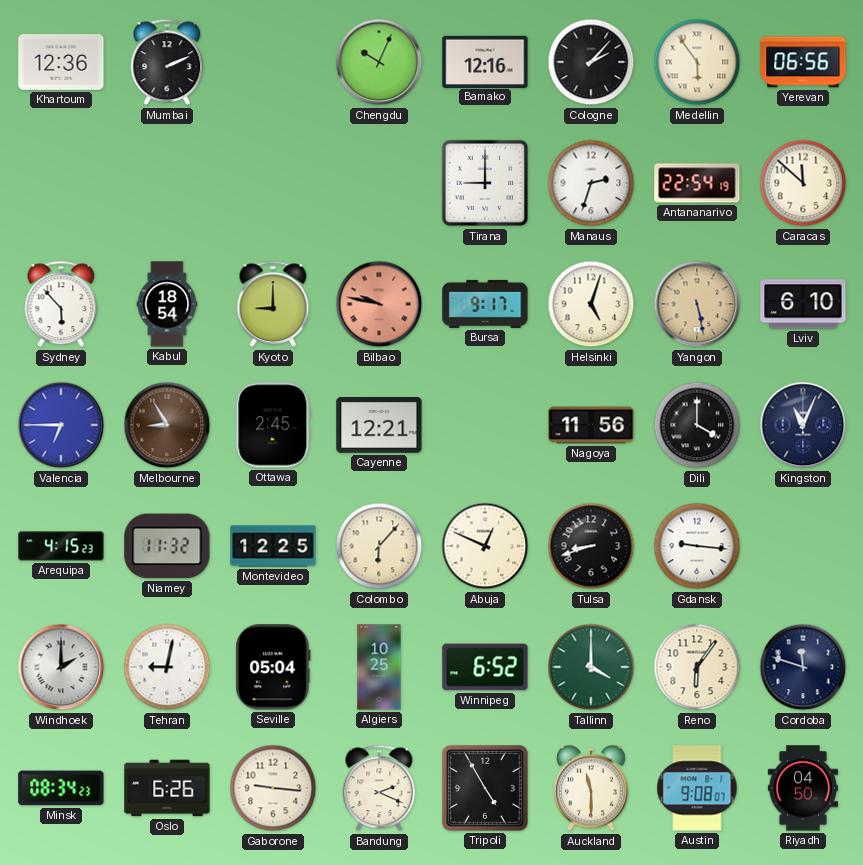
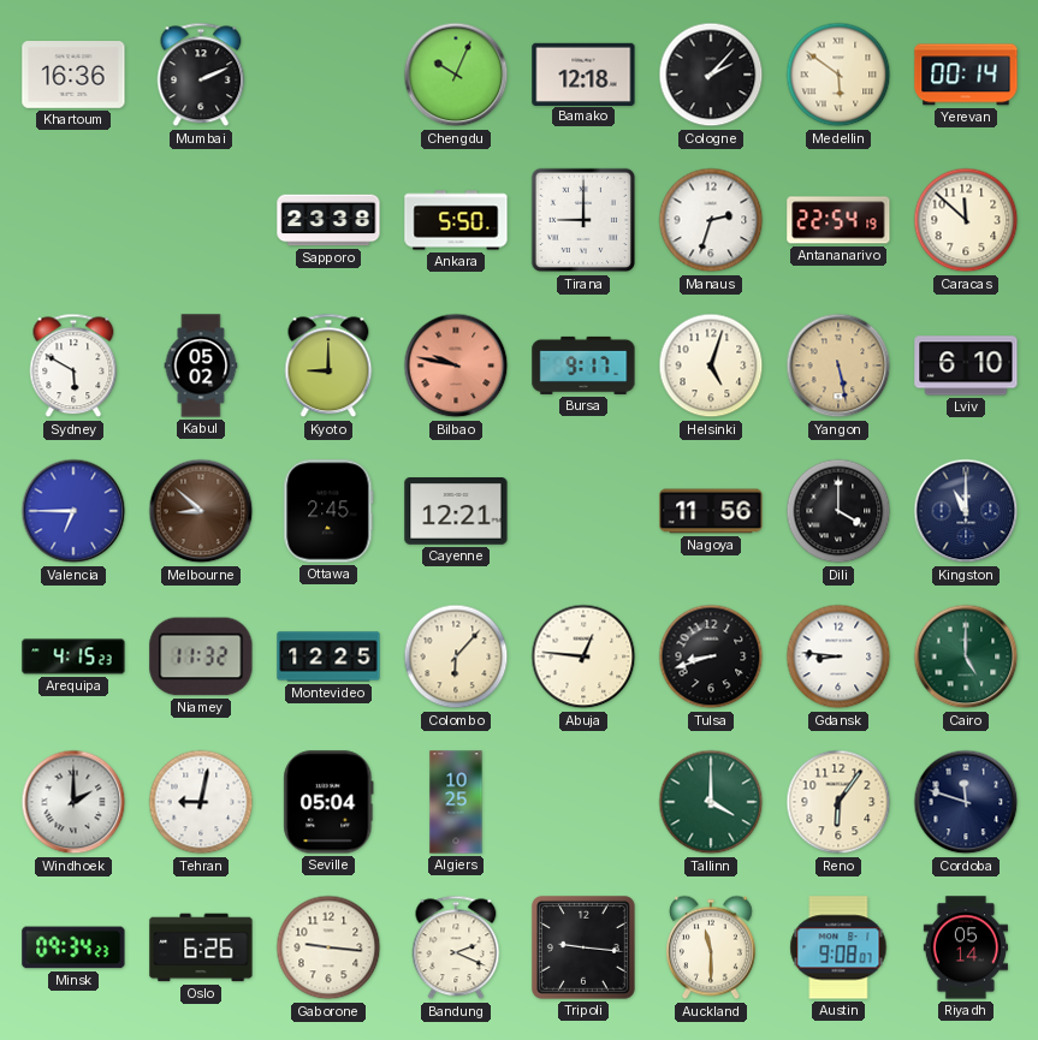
Khartoum: 12:36 -> 16:36 (73, 76)
Bamako: 12:16 -> 12:18 (583, 73)
Medellin: 5:54 -> 5:51 (838, 75)
Yerevan: 06:56 -> 00:14 (966, 75)
Sapporo: none -> 23:38 (328, 220)
Ankara: none -> 5:50 (456, 220)
Sydney: 5:53 -> 5:50 (73, 366)
Kabul: 18:54 -> 05:02 (201, 366)
Melbourne: 8:55 -> 8:52 (201, 511)
Kingston: 11:04 -> 11:00 (966, 511)
Abuja: 12:49 -> 12:46 (583, 656)
Gdansk: 9:16 -> 8:46 (838, 656)
Cairo: none -> 5:00 (966, 656)
Winnipeg: 6:52 -> none (485, 667)
Minsk: 08:34 -> 09:34 (73, 947)
Tripoli: 4:55 -> 9:16 (583, 947)
Riyadh: 04:50 -> 05:14 (966, 947)
